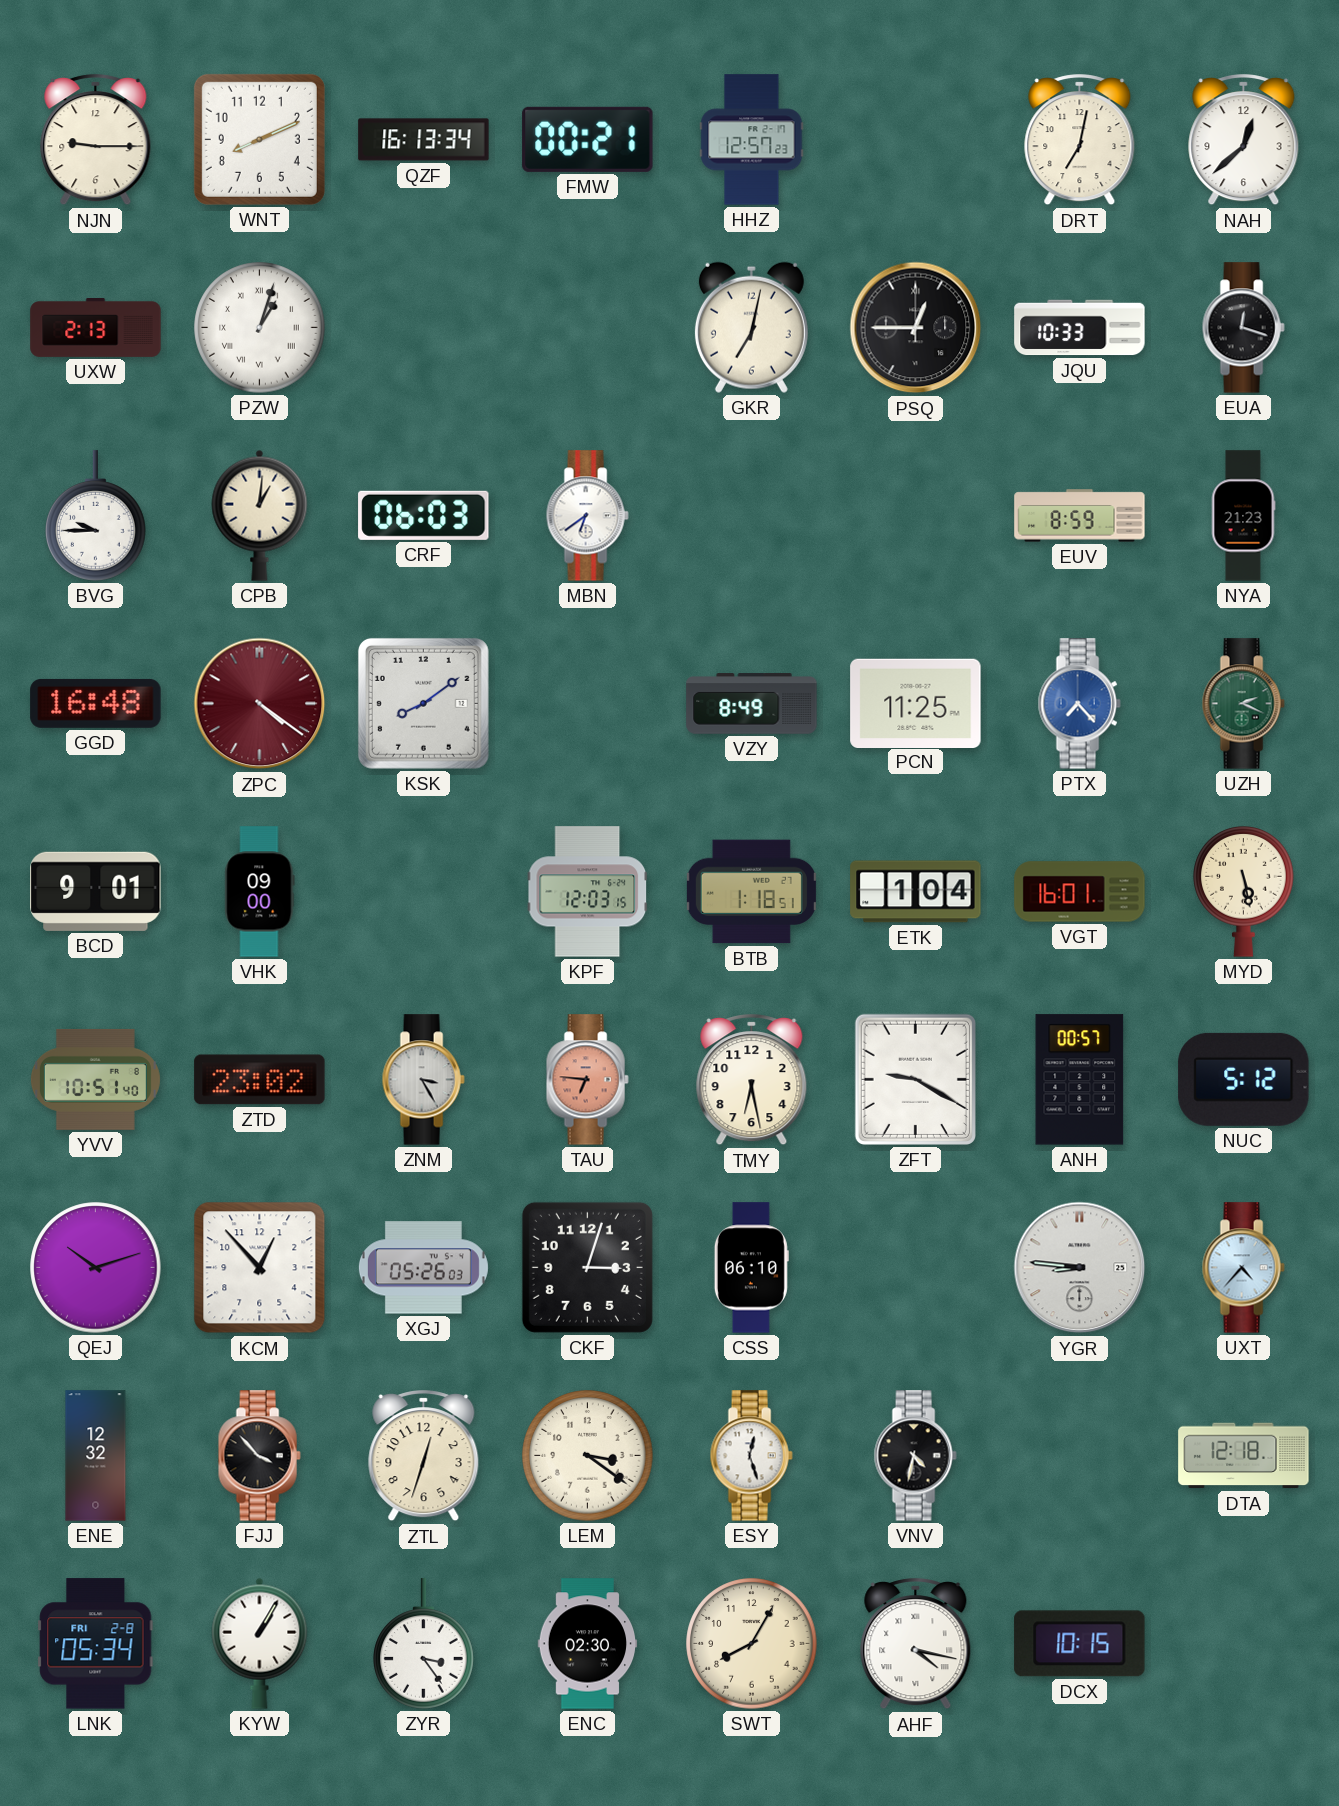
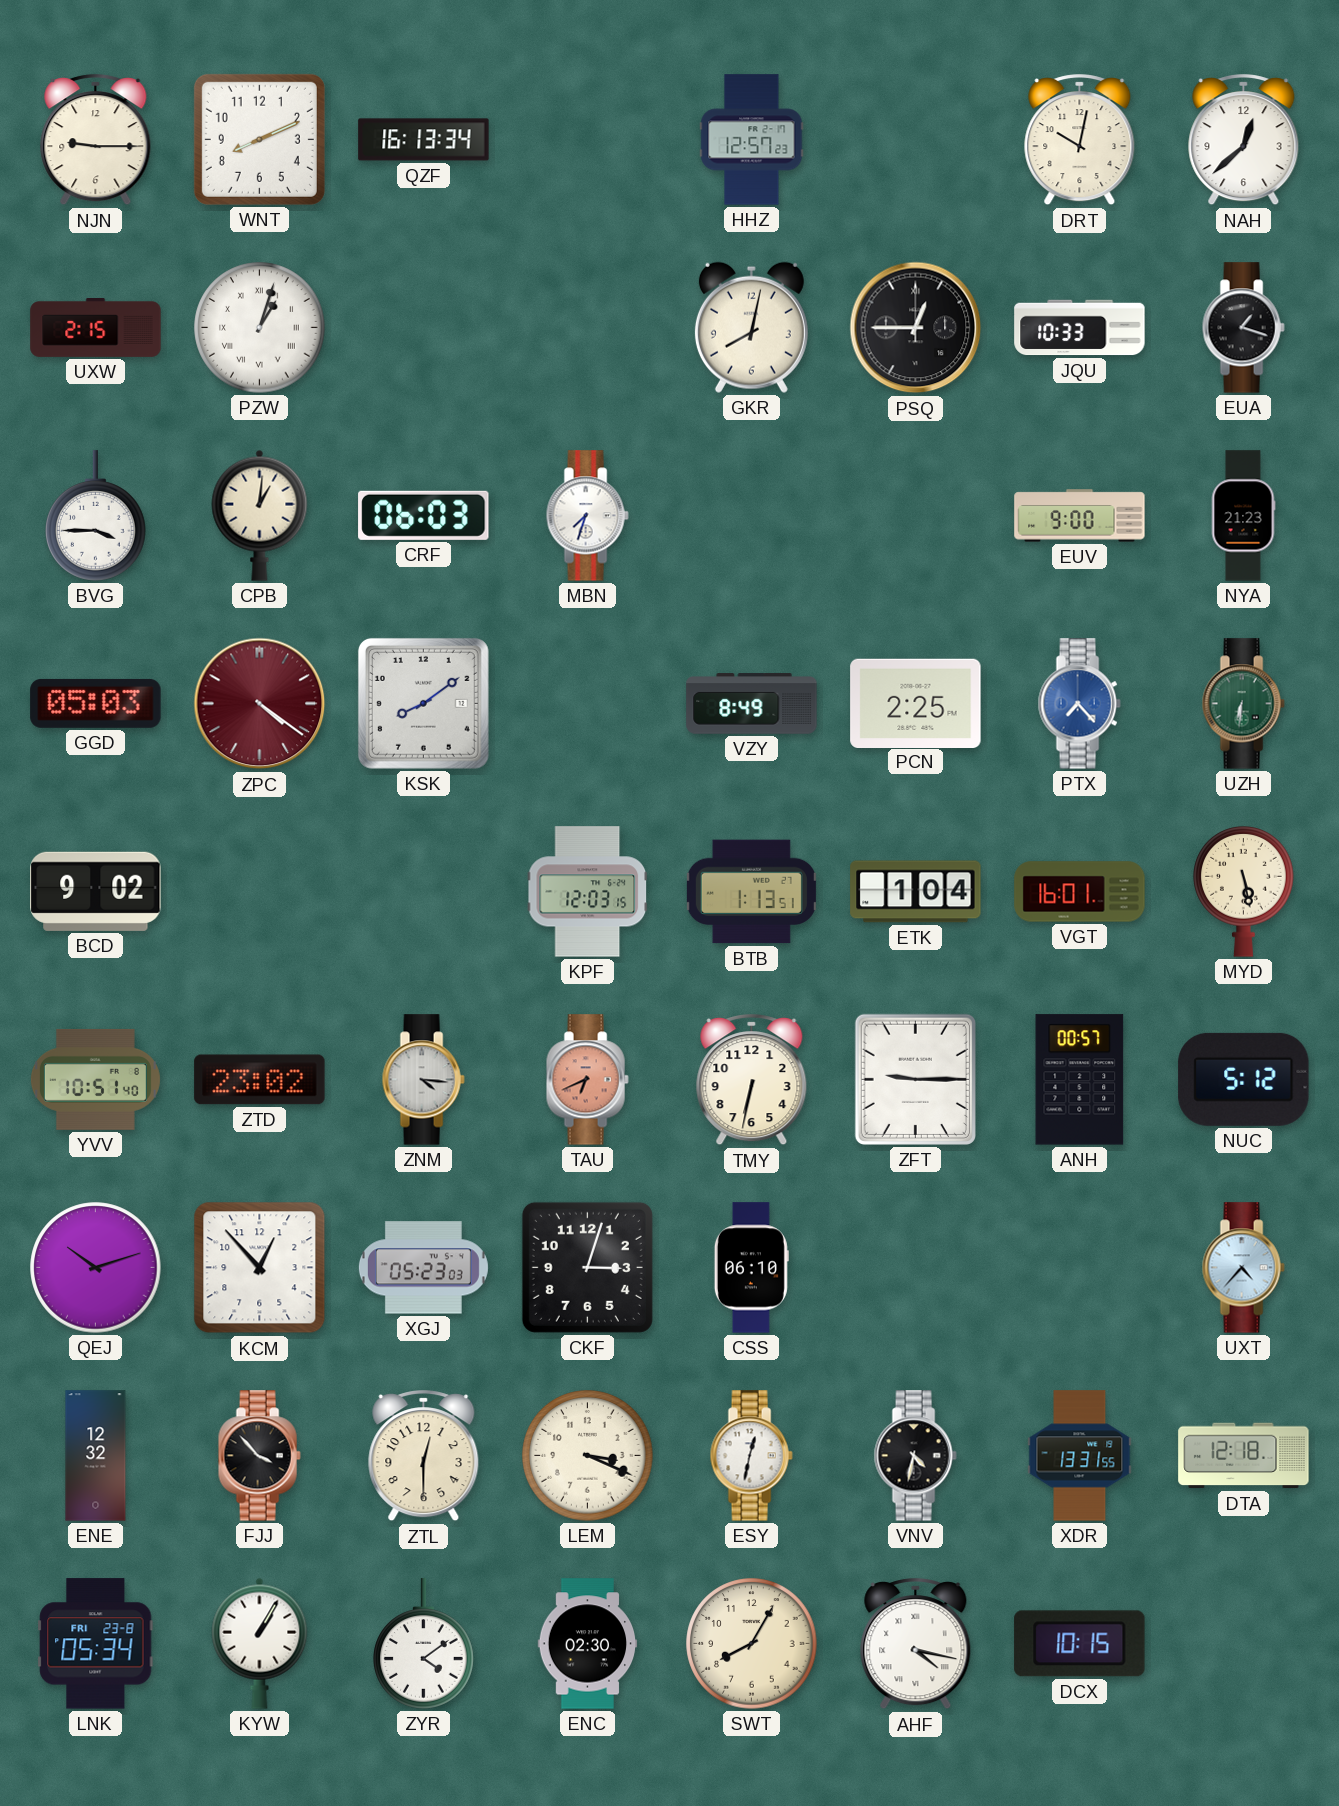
FMW: 00:21 -> none (588, 139)
DRT: 7:02 -> 10:02 (1080, 140)
UXW: 2:13 -> 2:15 (96, 328)
GKR: 7:02 -> 8:02 (751, 327)
EUA: 12:18 -> 1:18 (1243, 328)
BVG: 9:45 -> 3:45 (96, 516)
MBN: 6:39 -> 7:33 (587, 516)
EUV: 8:59 -> 9:00 (1080, 516)
GGD: 16:48 -> 05:03 (96, 703)
PCN: 11:25 -> 2:25 (916, 703)
UZH: 2:19 -> 6:31 (1243, 704)
BCD: 9:01 -> 9:02 (96, 891)
VHK: 09:00 -> none (260, 892)
BTB: 1:18 -> 1:13 (751, 892)
ZNM: 3:25 -> 4:16 (423, 1080)
TAU: 6:46 -> 6:41 (587, 1080)
TMY: 6:28 -> 6:32 (752, 1080)
ZFT: 9:20 -> 9:15 (915, 1079)
XGJ: 05:26 -> 05:23 (423, 1268)
YGR: 8:46 -> none (1080, 1268)
ZTL: 12:33 -> 12:30 (424, 1456)
LEM: 3:21 -> 3:19 (588, 1456)
ESY: 12:27 -> 12:32 (751, 1456)
XDR: none -> 13:31 (1080, 1456)
LNK date: FRI 2-8 -> FRI 23-8 (96, 1644)
ZYR: 3:24 -> 4:09 (424, 1644)
